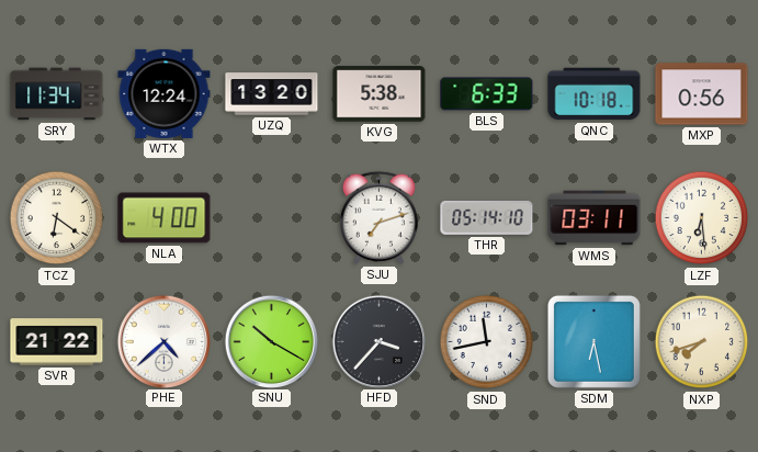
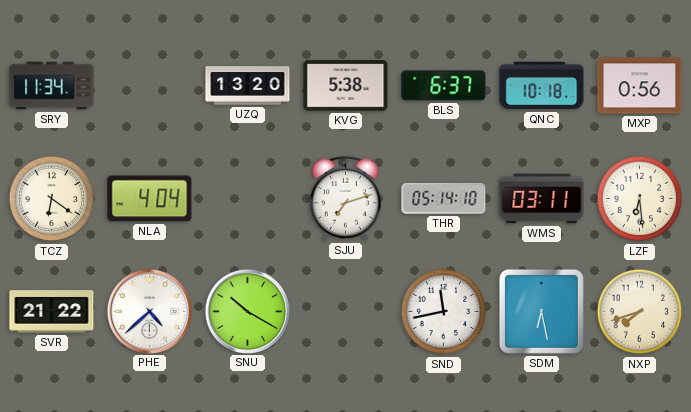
WTX: 12:24 -> none (165, 93)
BLS: 6:33 -> 6:37 (444, 86)
NLA: 4:00 -> 4:04 (150, 199)
HFD: 3:37 -> none (378, 341)
